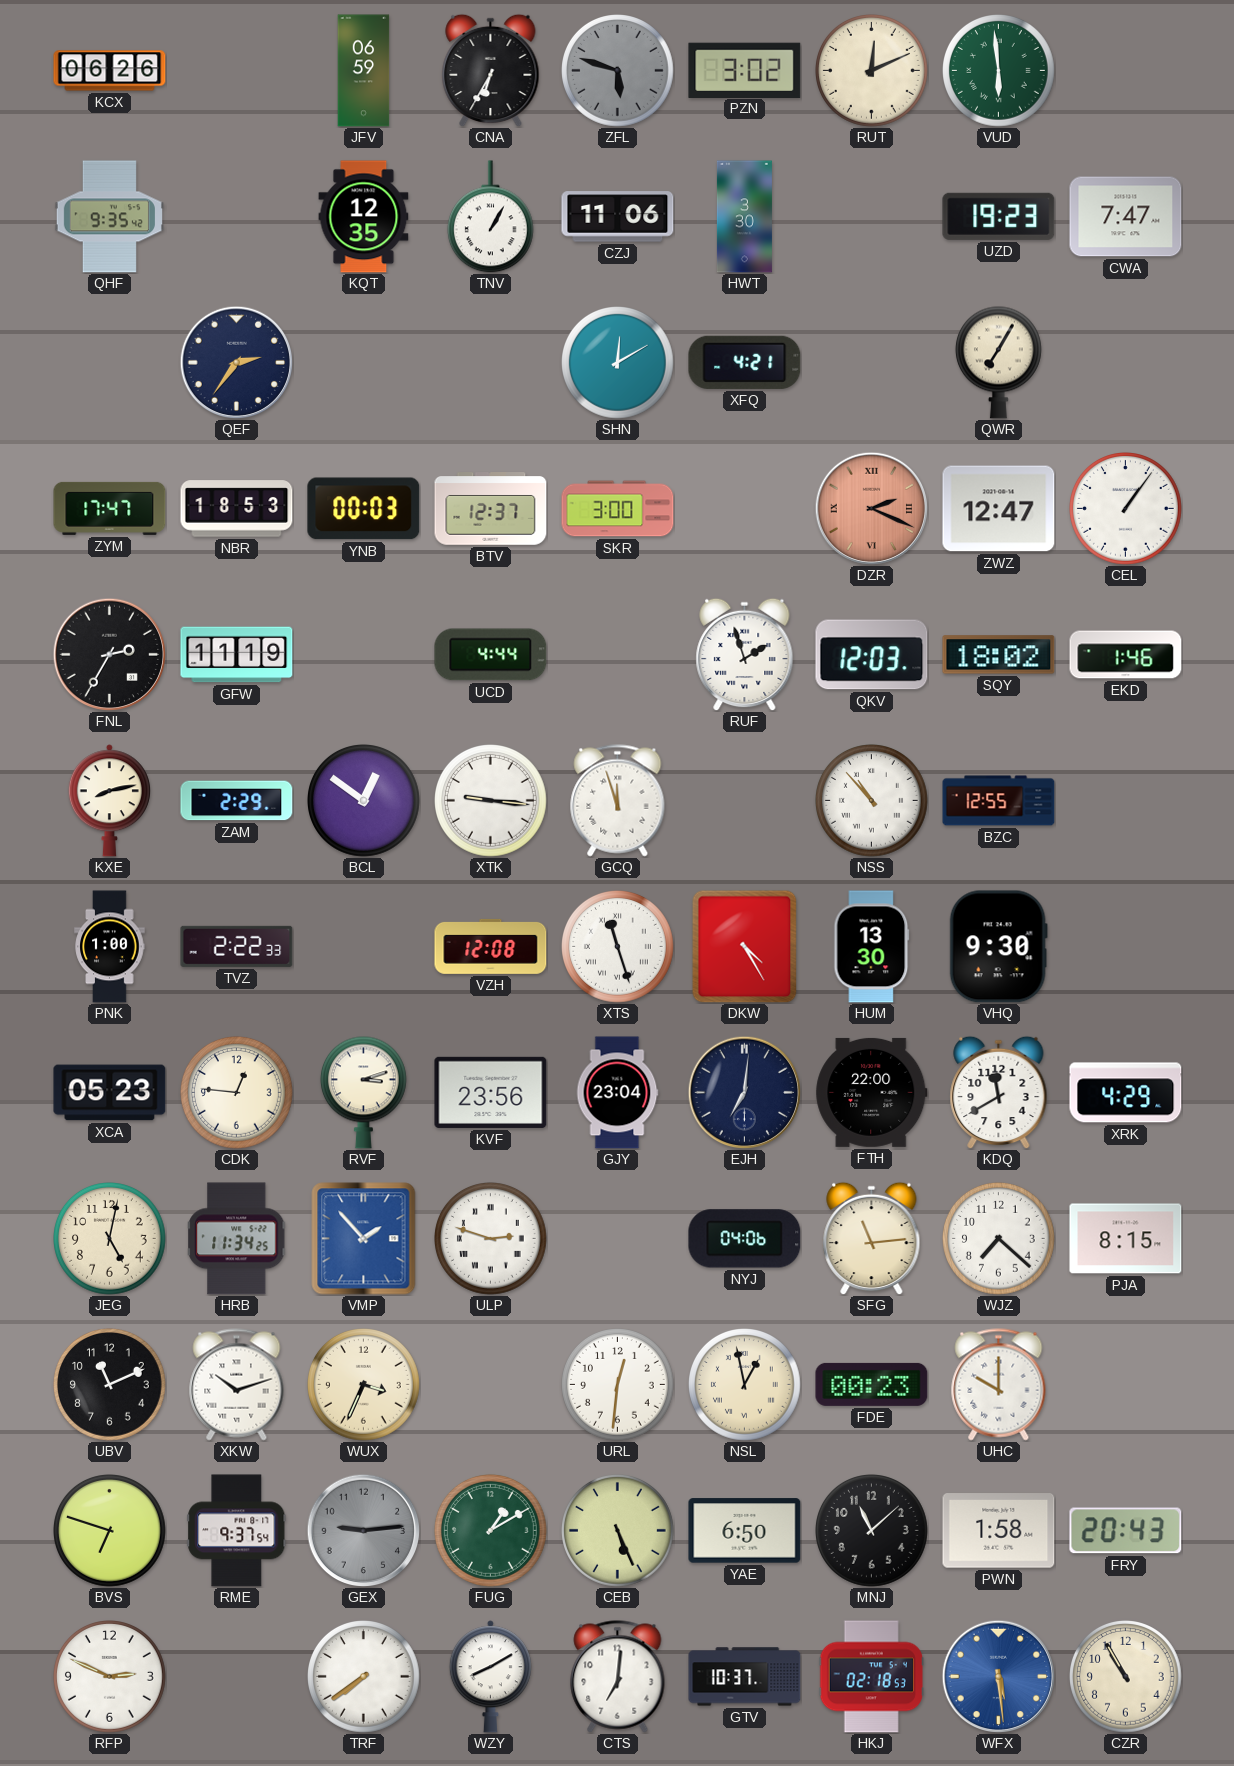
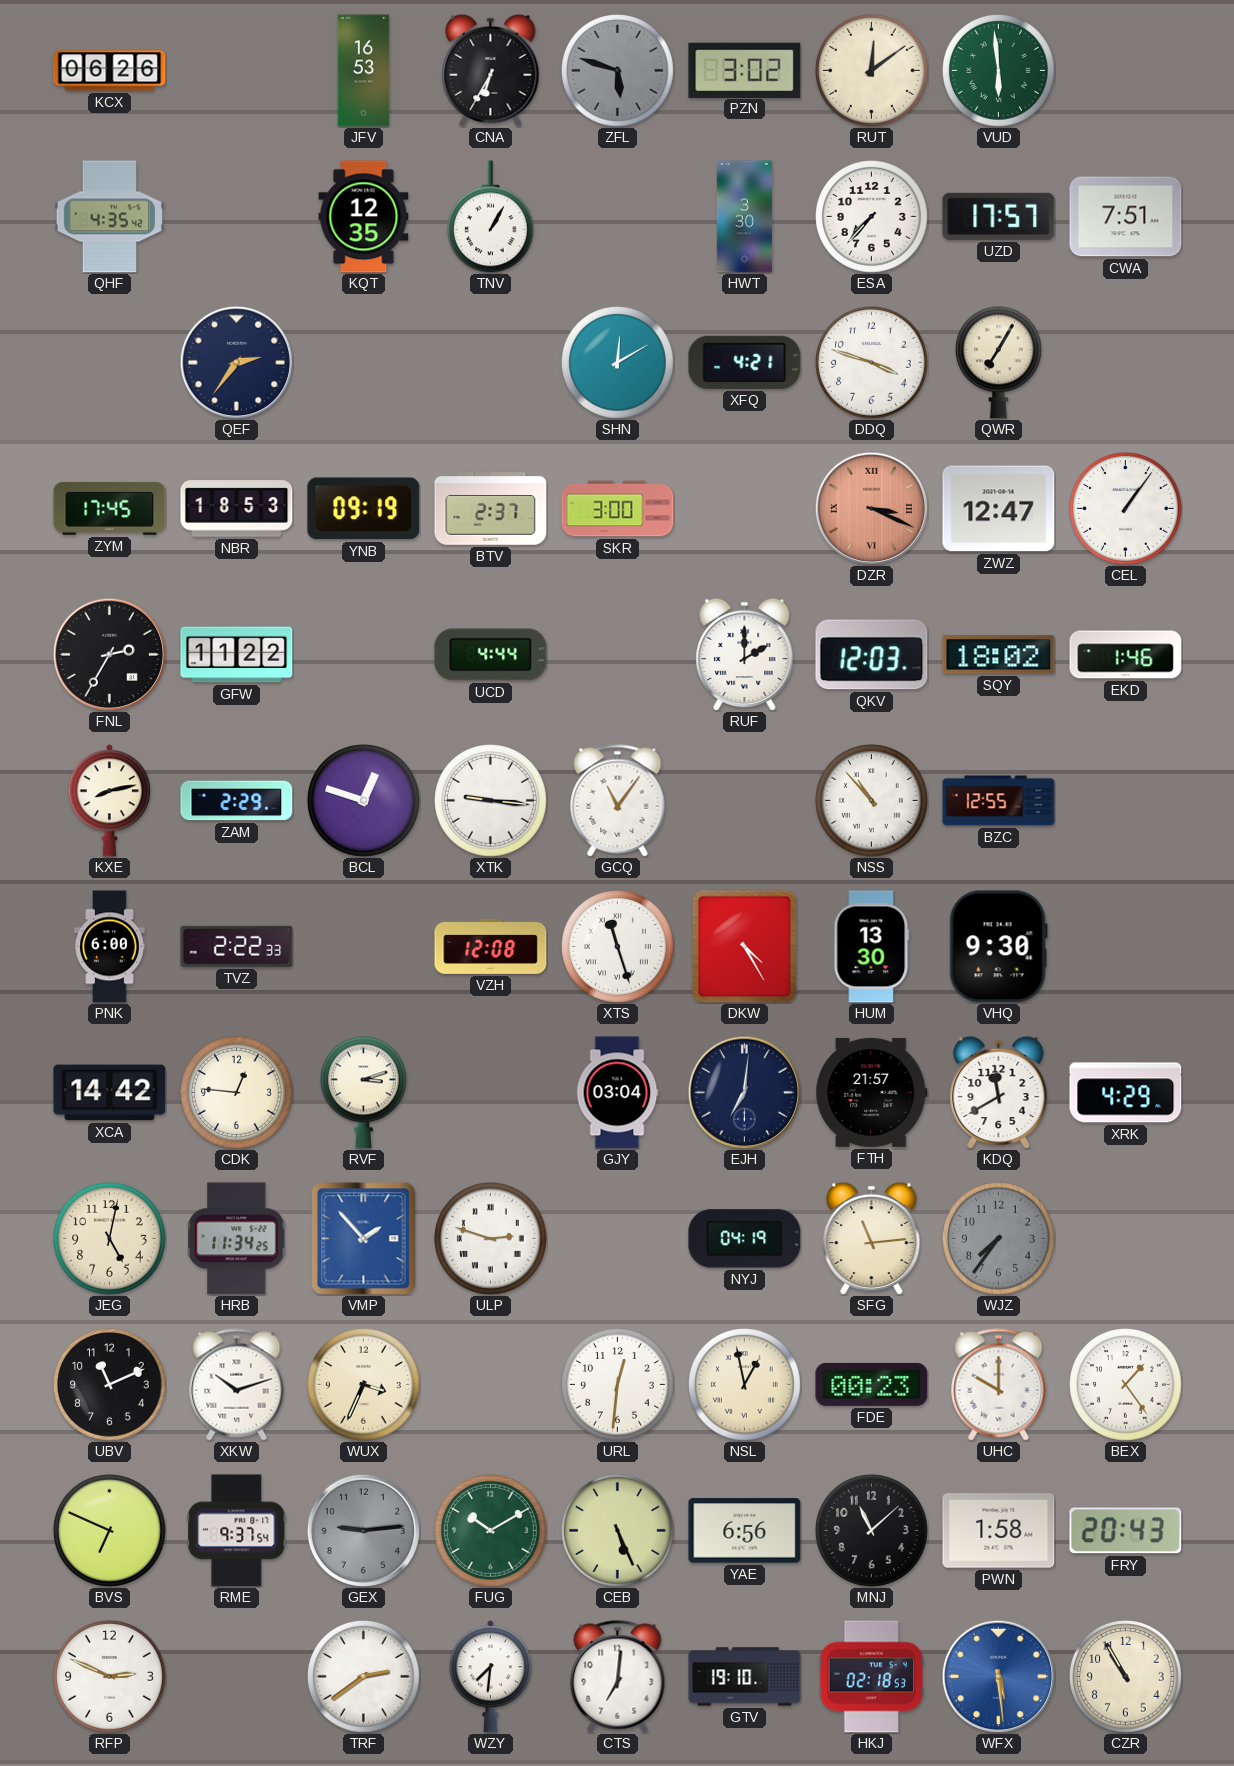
JFV: 06:59 -> 16:53 (364, 71)
RUT: 12:11 -> 12:09 (872, 71)
QHF: 9:35 -> 4:35 (109, 217)
CZJ: 11:06 -> none (618, 217)
ESA: none -> 7:37 (872, 217)
UZD: 19:23 -> 17:57 (999, 216)
CWA: 7:47 -> 7:51 (1126, 217)
DDQ: none -> 3:48 (872, 363)
ZYM: 17:47 -> 17:45 (110, 508)
YNB: 00:03 -> 09:19 (364, 509)
BTV: 12:37 -> 2:37 (491, 509)
DZR: 2:19 -> 3:19 (871, 508)
GFW: 11:19 -> 11:22 (237, 655)
RUF: 1:57 -> 2:00 (745, 654)
BCL: 12:51 -> 12:48 (364, 801)
GCQ: 11:57 -> 11:06 (618, 801)
PNK: 1:00 -> 6:00 (110, 947)
XCA: 05:23 -> 14:42 (110, 1093)
KVF: 23:56 -> none (491, 1092)
GJY: 23:04 -> 03:04 (617, 1093)
FTH: 22:00 -> 21:57 (872, 1092)
NYJ: 04:06 -> 04:19 (745, 1239)
WJZ: 7:22 -> 7:36 (999, 1239)
WJZ dial: white -> grey (999, 1239)
PJA: 8:15 -> none (1126, 1239)
BEX: none -> 1:24 (1126, 1385)
BVS: 6:48 -> 6:49 (110, 1531)
FUG: 1:10 -> 10:10 (491, 1531)
YAE: 6:50 -> 6:56 (745, 1531)
TRF: 7:39 -> 2:39 (364, 1677)
WZY: 8:10 -> 7:31 (490, 1677)
GTV: 10:37 -> 19:10 (745, 1677)
